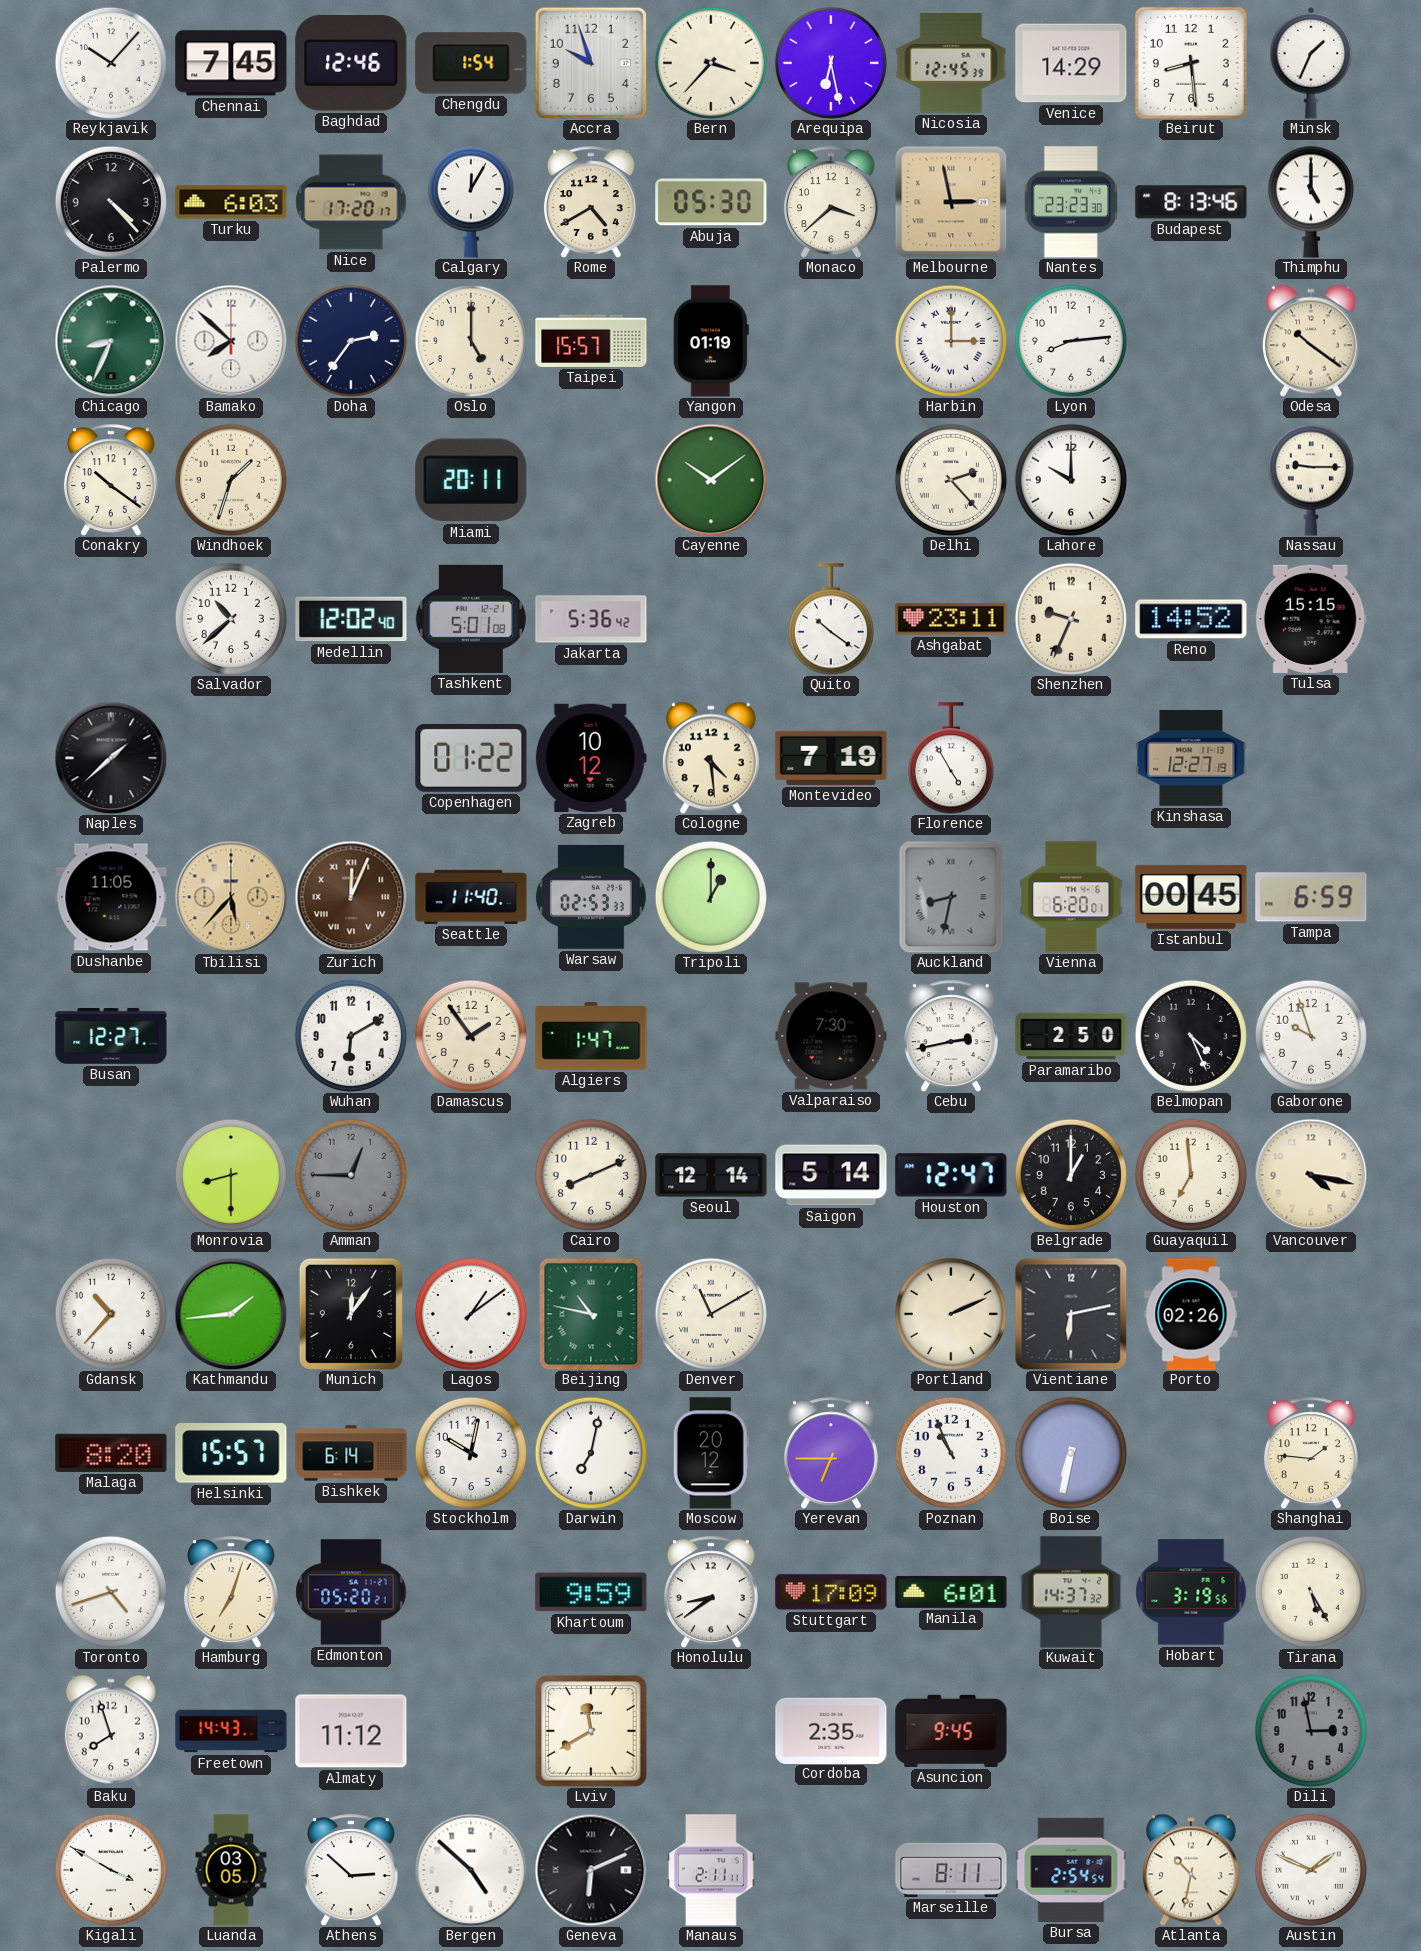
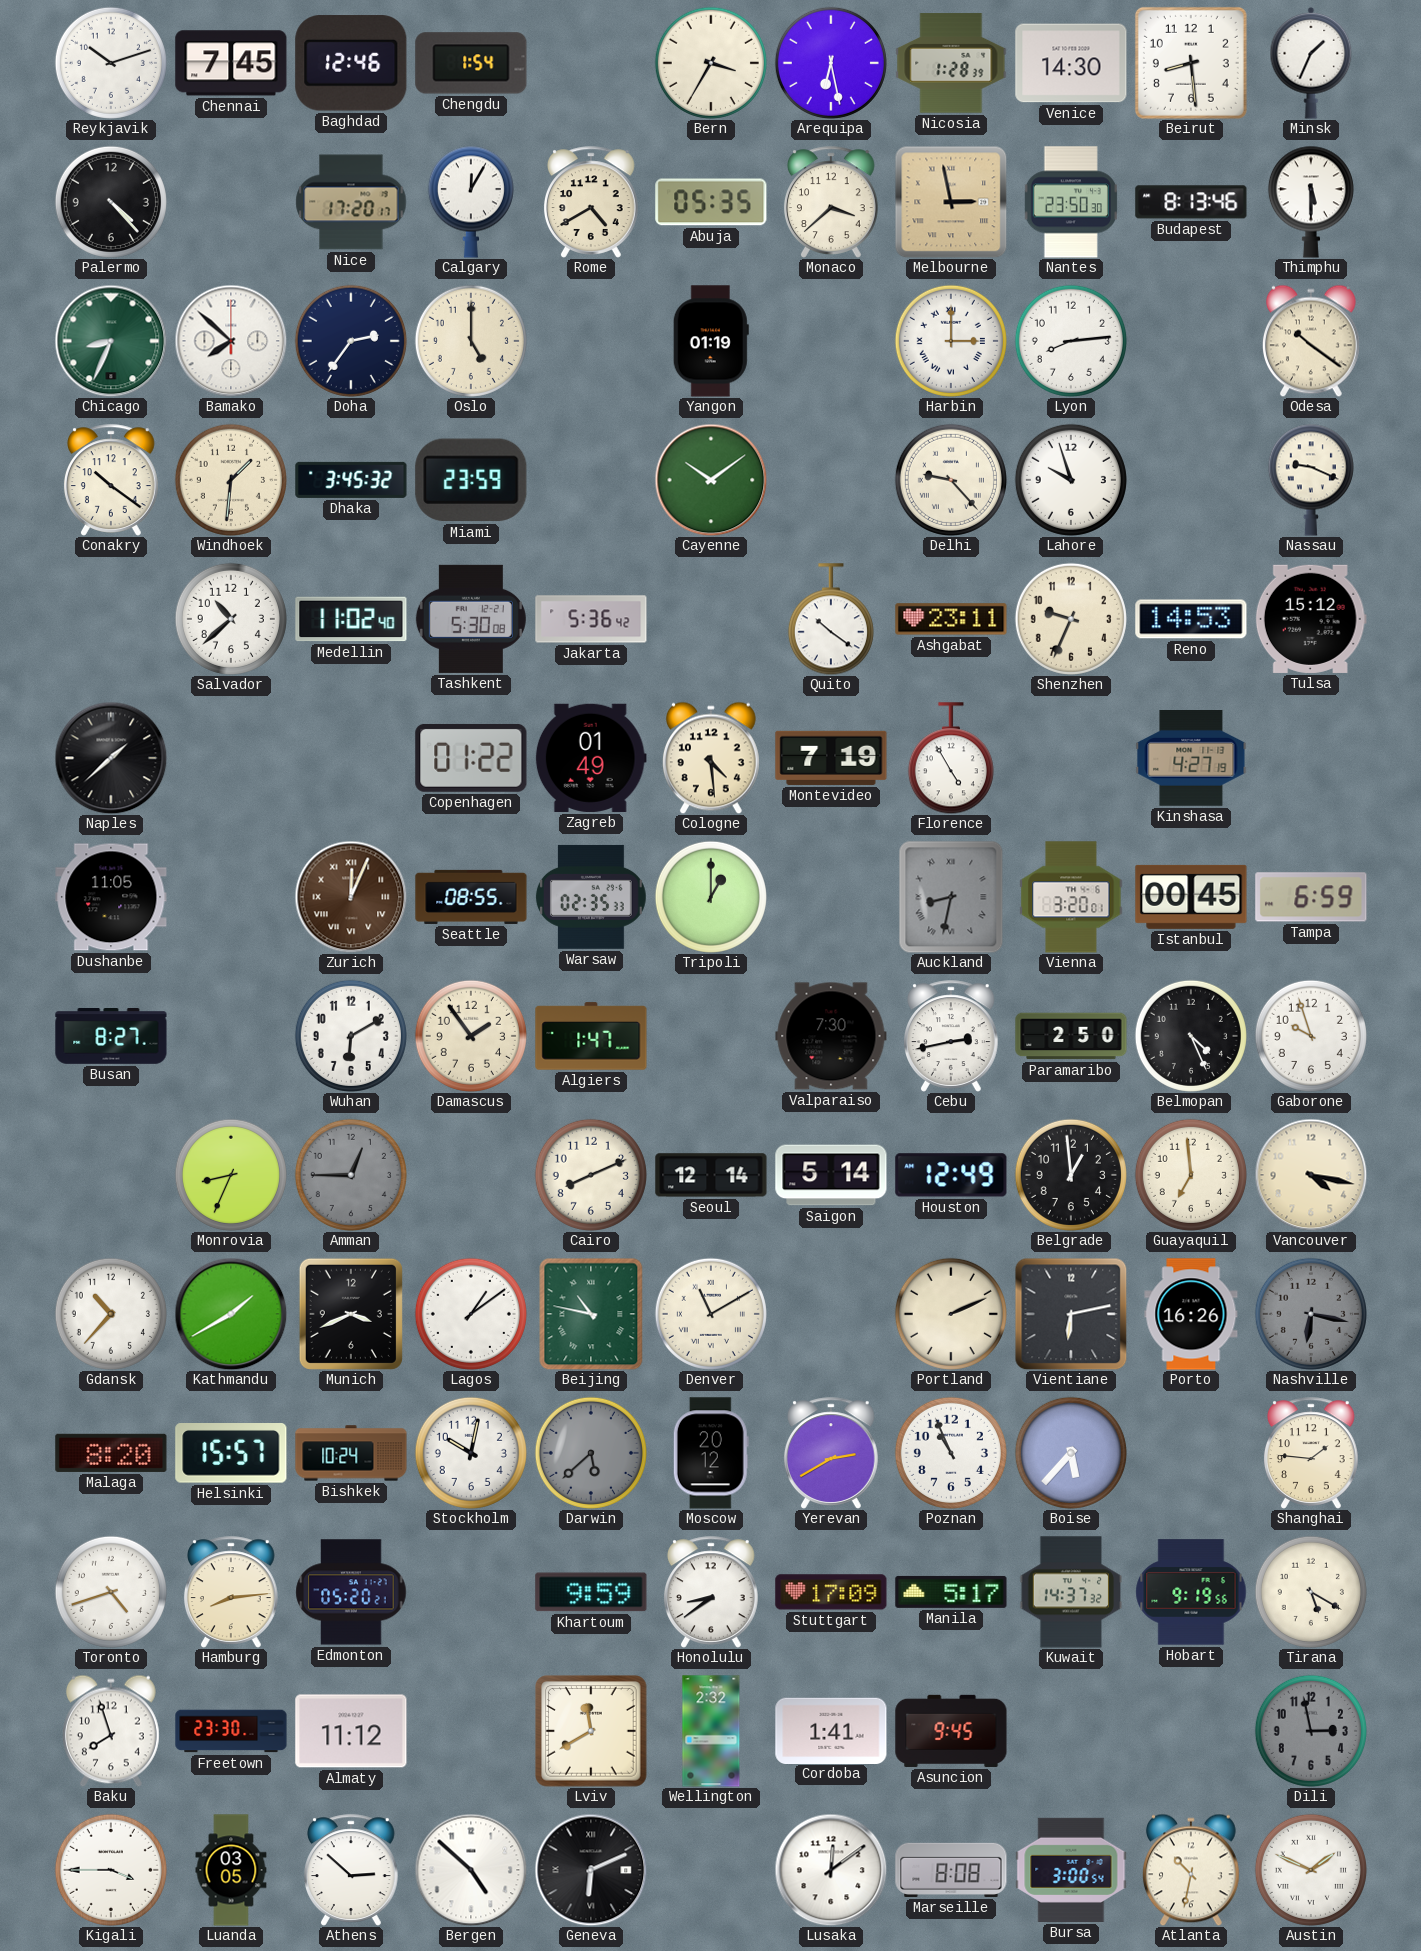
Reykjavik: 10:07 -> 10:12 (111, 63)
Accra: 9:57 -> none (591, 63)
Bern: 3:37 -> 3:35 (711, 63)
Nicosia: 12:45 -> 1:28 (951, 63)
Venice: 14:29 -> 14:30 (1071, 63)
Turku: 6:03 -> none (231, 202)
Abuja: 05:30 -> 05:35 (711, 202)
Nantes: 23:23 -> 23:50 (1071, 202)
Thimphu: 5:00 -> 5:30 (1311, 202)
Taipei: 15:57 -> none (591, 341)
Windhoek: 1:33 -> 1:31 (231, 480)
Dhaka: none -> 3:45 (351, 480)
Miami: 20:11 -> 23:59 (471, 480)
Delhi: 2:23 -> 9:23 (951, 480)
Lahore: 10:00 -> 9:57 (1071, 480)
Nassau: 9:15 -> 9:19 (1311, 480)
Medellin: 12:02 -> 11:02 (351, 619)
Tashkent: 5:01 -> 5:30 (471, 619)
Reno: 14:52 -> 14:53 (1191, 619)
Tulsa: 15:15 -> 15:12 (1311, 619)
Zagreb: 10:12 -> 01:49 (591, 758)
Kinshasa: 12:27 -> 4:27 (1191, 759)
Tbilisi: 5:37 -> none (231, 897)
Seattle: 11:40 -> 08:55 (471, 897)
Warsaw: 02:53 -> 02:35 (591, 897)
Vienna: 6:20 -> 3:20 (1071, 897)
Busan: 12:27 -> 8:27 (111, 1037)
Monrovia: 8:30 -> 8:34 (231, 1175)
Houston: 12:47 -> 12:49 (951, 1175)
Belgrade: 1:00 -> 12:59 (1071, 1175)
Kathmandu: 1:44 -> 1:40 (231, 1314)
Munich: 12:06 -> 3:41 (351, 1314)
Porto: 02:26 -> 16:26 (1191, 1314)
Nashville: none -> 6:17 (1311, 1314)
Bishkek: 6:14 -> 10:24 (351, 1453)
Darwin: 7:02 -> 5:38 (591, 1453)
Darwin dial: white -> grey (591, 1453)
Yerevan: 6:45 -> 2:40 (831, 1453)
Boise: 6:32 -> 5:37 (1071, 1453)
Hamburg: 7:03 -> 8:14 (231, 1592)
Manila: 6:01 -> 5:17 (951, 1592)
Hobart: 3:19 -> 9:19 (1191, 1592)
Tirana: 5:25 -> 5:20 (1311, 1592)
Freetown: 14:43 -> 23:30 (231, 1731)
Wellington: none -> 2:32 (711, 1731)
Cordoba: 2:35 -> 1:41 (831, 1730)
Kigali: 3:50 -> 3:45 (111, 1870)
Manaus: 2:11 -> none (711, 1870)
Lusaka: none -> 12:09 (831, 1870)
Marseille: 8:11 -> 8:08 (951, 1870)
Bursa: 2:54 -> 3:00 (1071, 1870)
